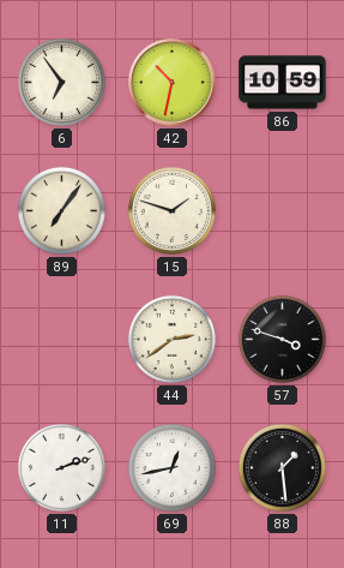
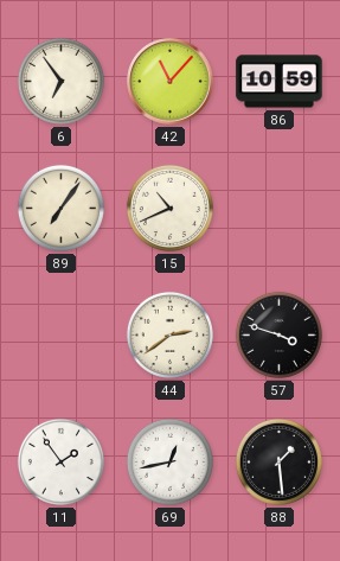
42: 10:32 -> 11:07 (171, 82)
15: 1:48 -> 10:41 (169, 208)
11: 2:12 -> 1:54 (60, 461)
